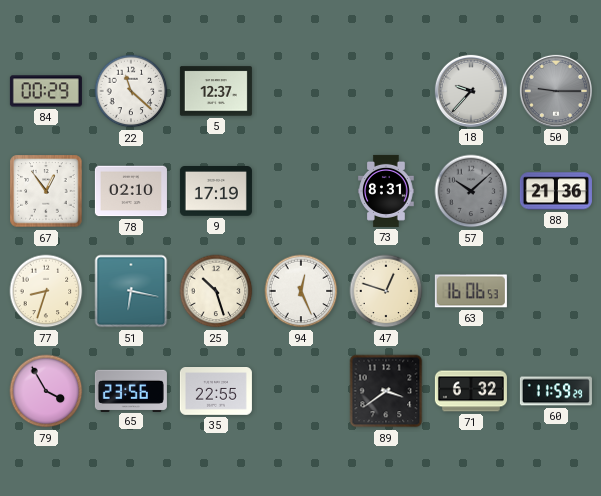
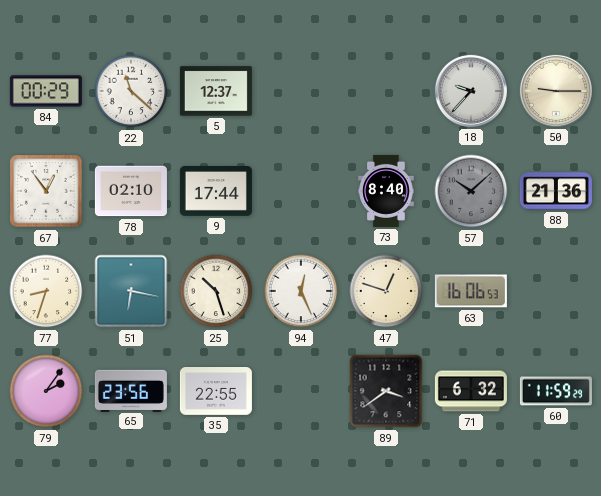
50 dial: grey -> cream (556, 91)
9: 17:19 -> 17:44 (216, 192)
73: 8:31 -> 8:40 (386, 191)
79: 3:55 -> 2:06 (46, 391)
